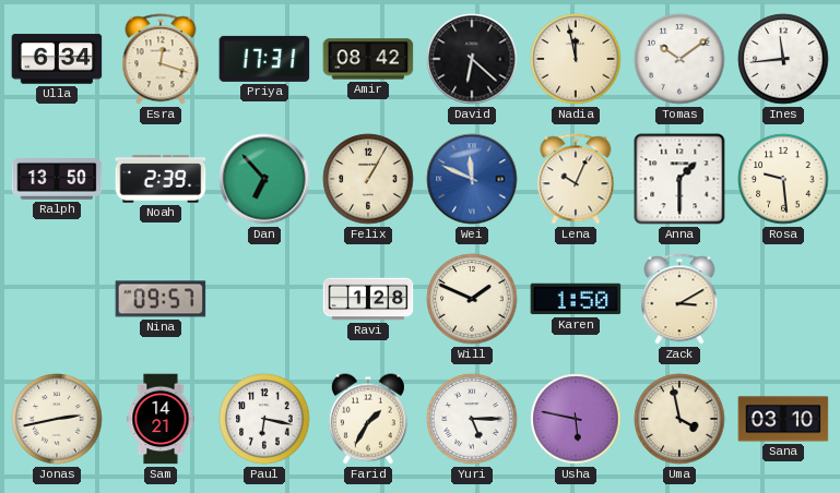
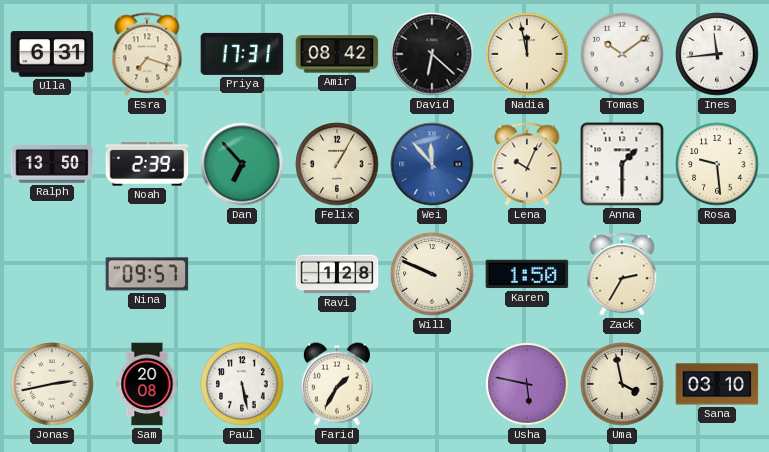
Ulla: 6:34 -> 6:31 (52, 54)
Esra: 12:18 -> 7:18 (147, 54)
Wei: 11:49 -> 11:53 (432, 164)
Will: 1:49 -> 9:49 (432, 274)
Zack: 3:10 -> 2:35 (622, 274)
Sam: 14:21 -> 20:08 (147, 384)
Paul: 6:17 -> 5:28 (242, 384)
Yuri: 5:15 -> none (472, 419)
